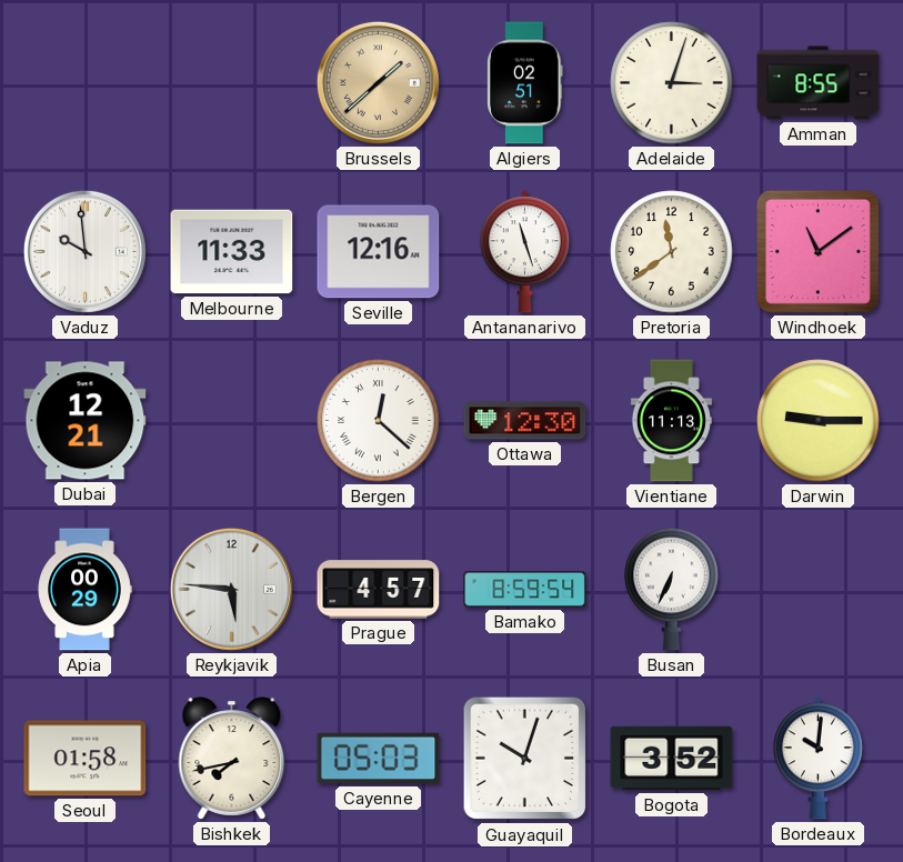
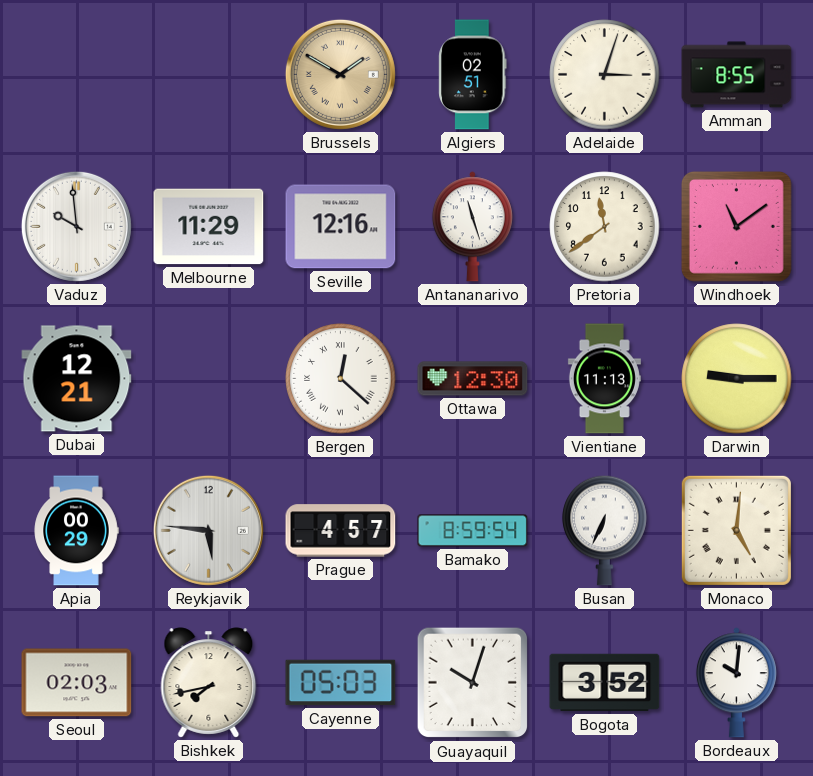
Brussels: 1:38 -> 1:50 (340, 74)
Melbourne: 11:33 -> 11:29 (209, 227)
Monaco: none -> 5:01 (736, 530)
Seoul: 01:58 -> 02:03 (77, 683)
